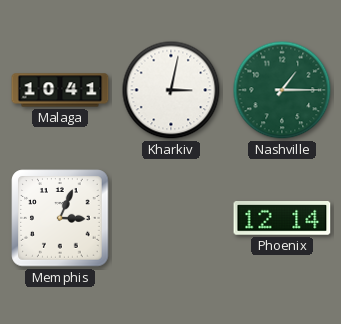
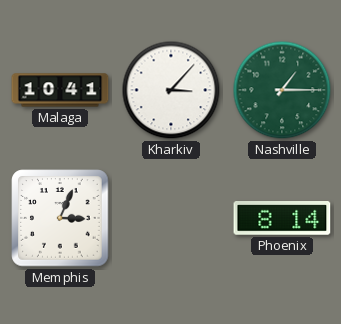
Kharkiv: 3:02 -> 3:07 (171, 90)
Phoenix: 12:14 -> 8:14 (282, 218)
